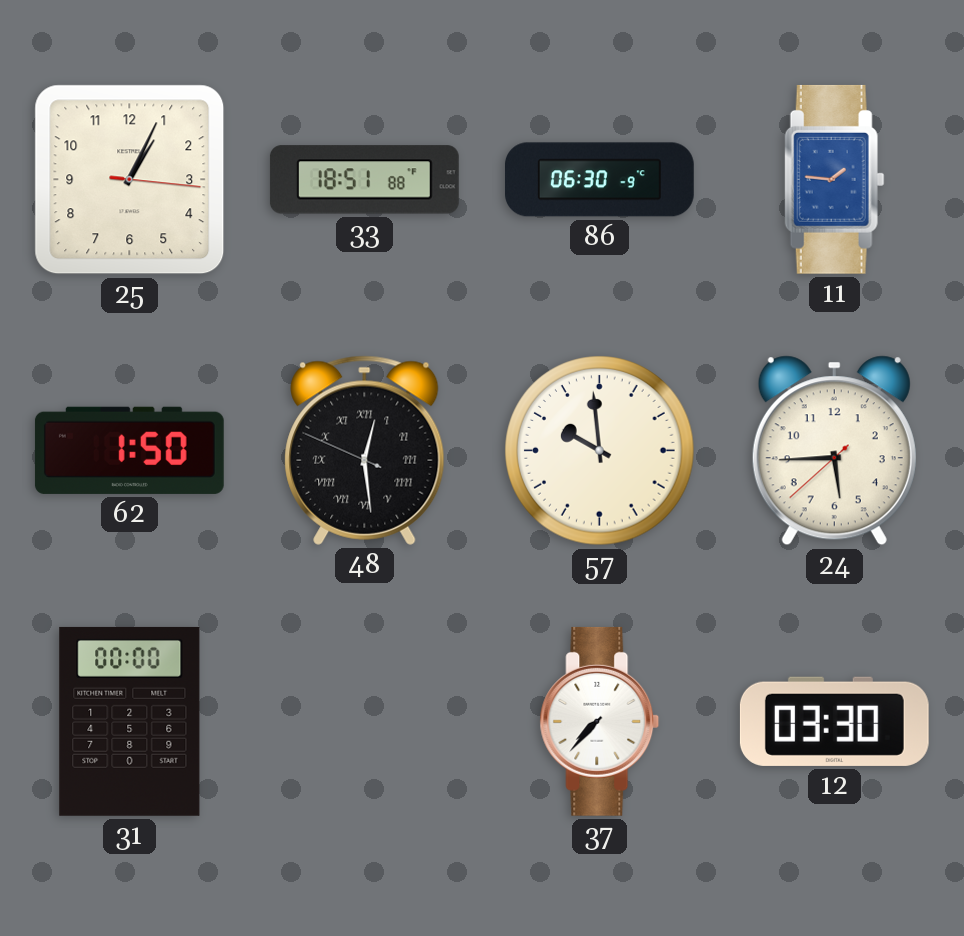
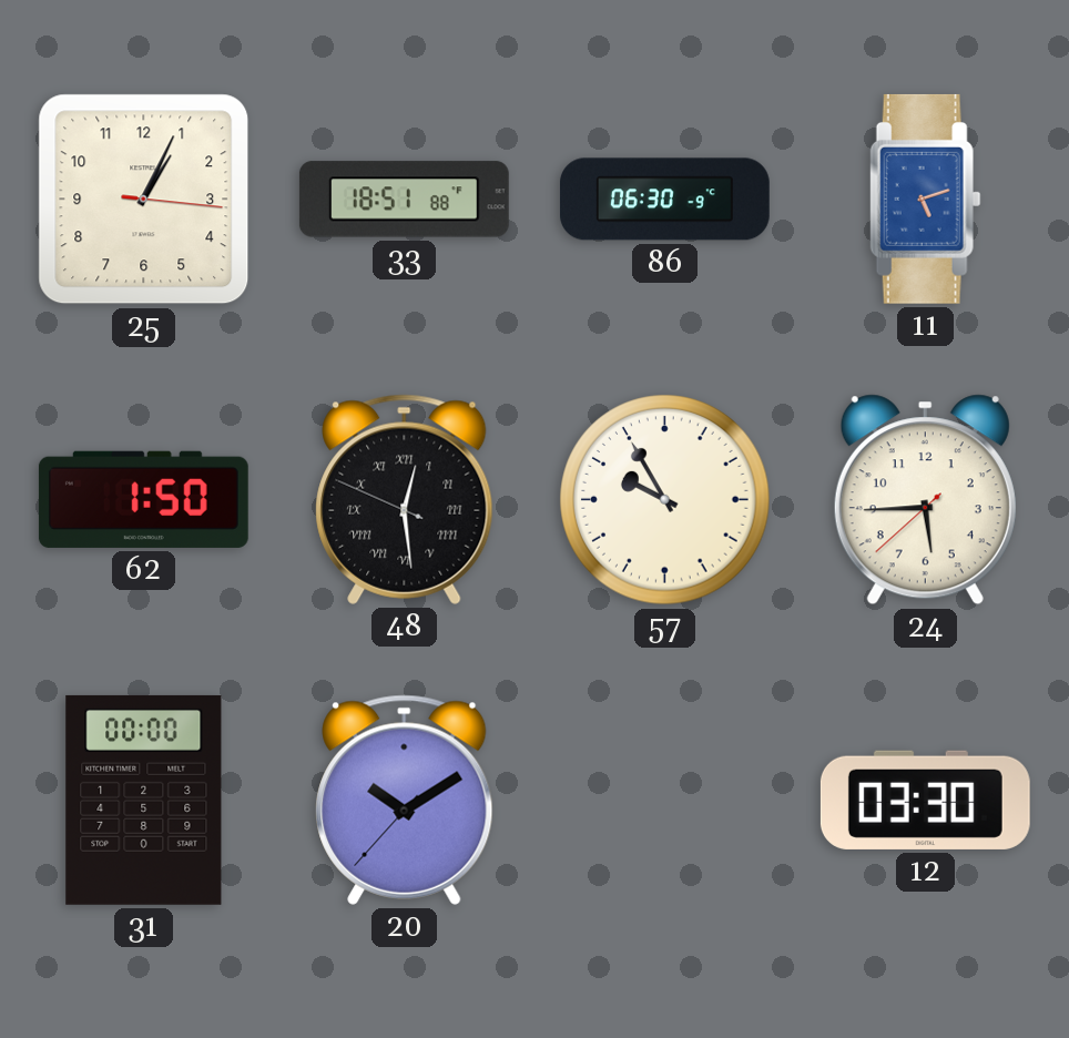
11: 1:46 -> 5:12 (925, 199)
57: 9:59 -> 9:55 (665, 500)
20: none -> 10:09 (405, 800)
37: 7:37 -> none (600, 721)
